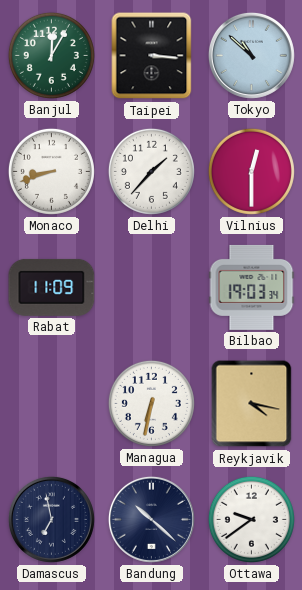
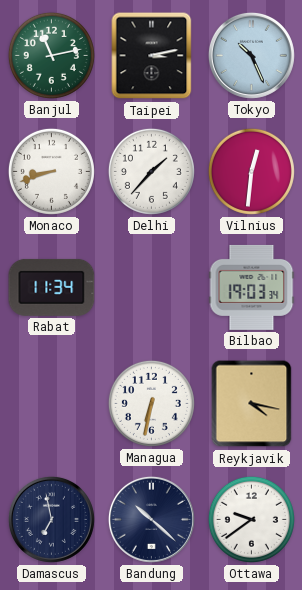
Banjul: 12:05 -> 11:13 (51, 55)
Taipei: 3:16 -> 3:13 (152, 56)
Tokyo: 10:52 -> 10:26 (251, 55)
Vilnius: 12:30 -> 12:31 (251, 171)
Rabat: 11:09 -> 11:34 (52, 287)
